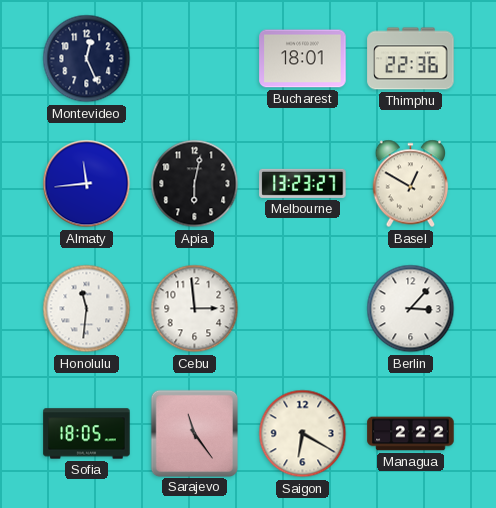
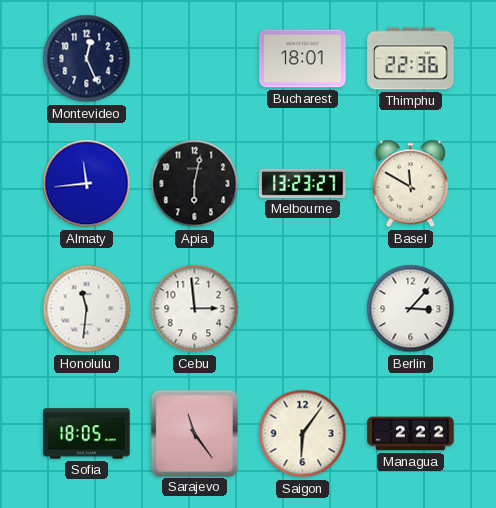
Basel: 12:50 -> 11:50 (411, 184)
Saigon: 6:20 -> 6:06 (303, 434)
